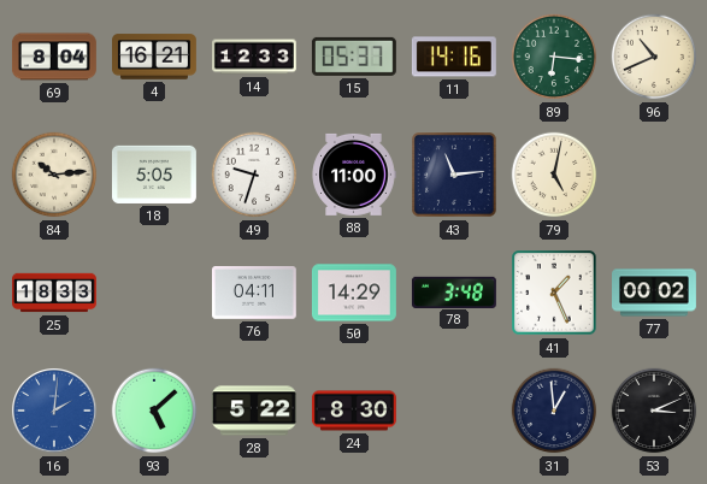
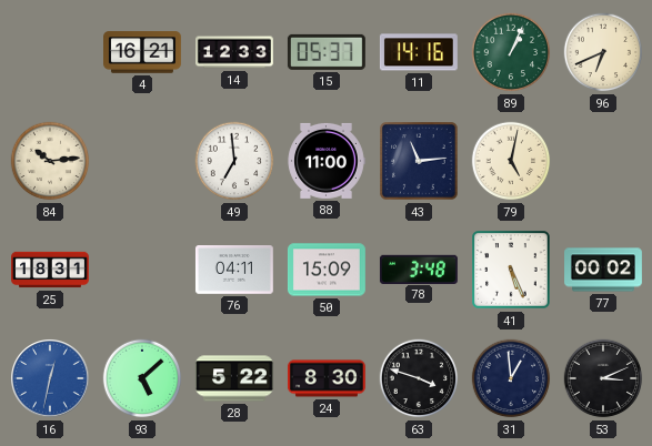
69: 8:04 -> none (54, 57)
89: 6:16 -> 1:04 (511, 52)
96: 10:41 -> 6:41 (603, 52)
18: 5:05 -> none (154, 175)
49: 9:33 -> 6:59 (234, 161)
25: 18:33 -> 18:31 (51, 270)
50: 14:29 -> 15:09 (327, 270)
41: 1:26 -> 5:26 (511, 270)
16: 2:01 -> 12:32 (51, 379)
63: none -> 3:48 (419, 378)
